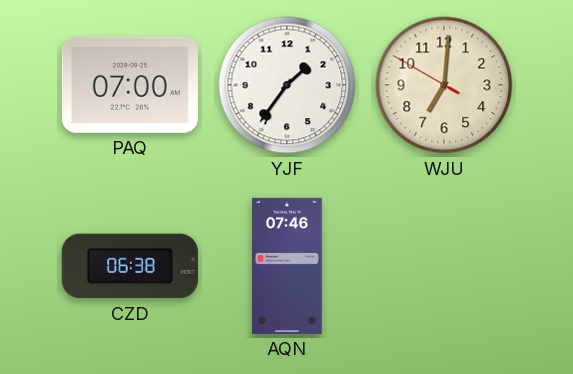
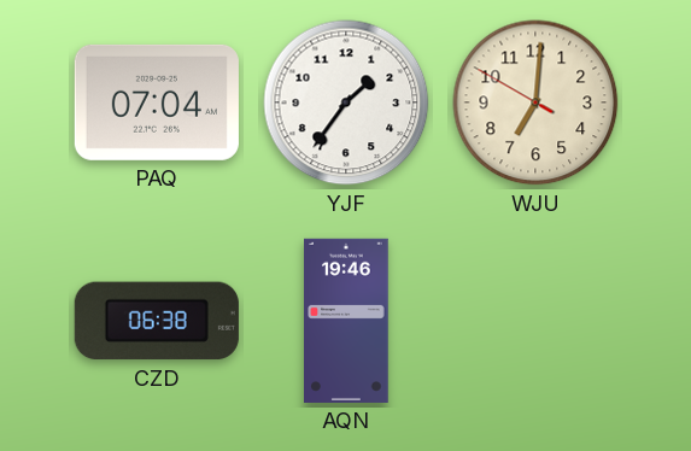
PAQ: 07:00 -> 07:04 (157, 102)
AQN: 07:46 -> 19:46 (346, 321)
